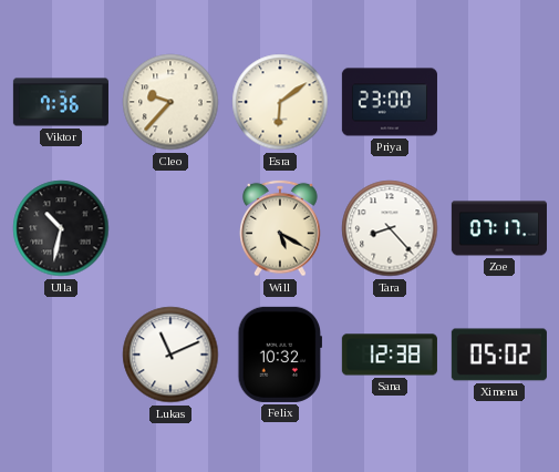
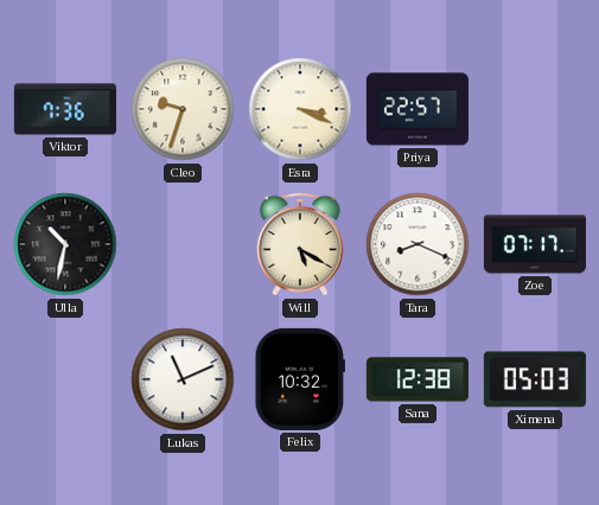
Cleo: 9:37 -> 9:33 (183, 109)
Esra: 6:09 -> 3:19 (300, 109)
Priya: 23:00 -> 22:57 (418, 109)
Tara: 8:23 -> 8:19 (418, 244)
Ximena: 05:02 -> 05:03 (535, 379)
